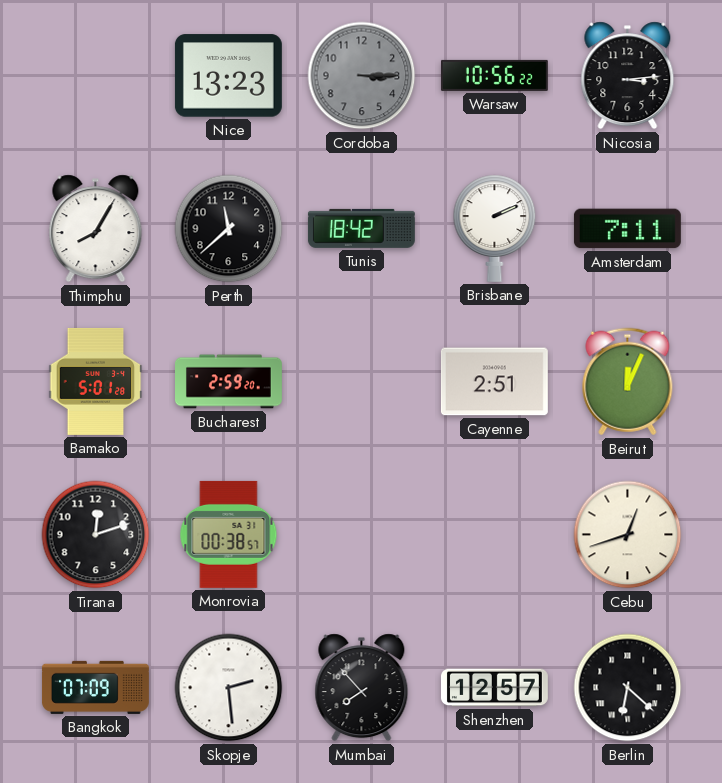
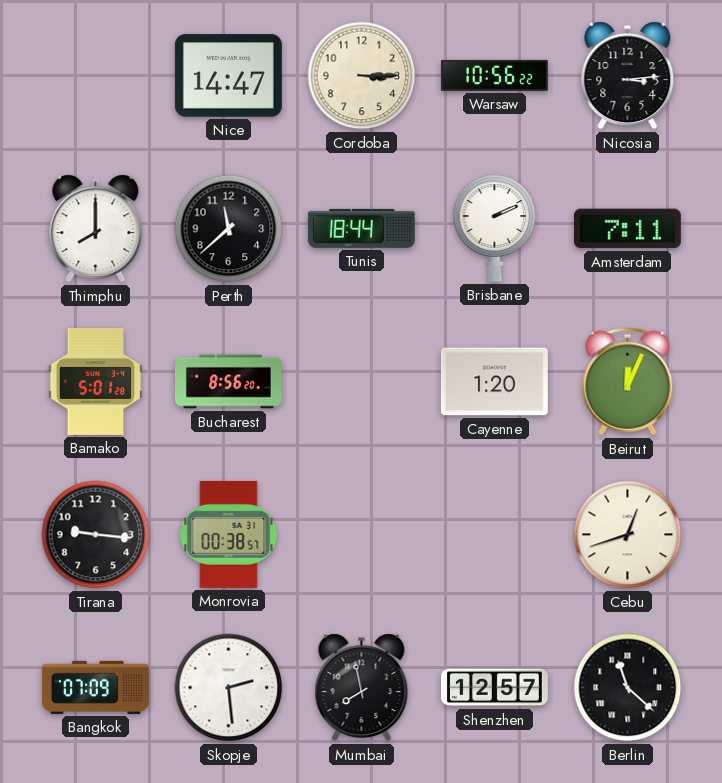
Nice: 13:23 -> 14:47 (228, 76)
Cordoba dial: grey -> cream (362, 76)
Thimphu: 8:05 -> 8:00 (96, 229)
Tunis: 18:42 -> 18:44 (361, 228)
Bucharest: 2:59 -> 8:56 (229, 382)
Cayenne: 2:51 -> 1:20 (494, 382)
Tirana: 12:12 -> 9:16 (96, 535)
Mumbai: 7:53 -> 7:58 (362, 688)
Berlin: 6:22 -> 11:22 (628, 688)
